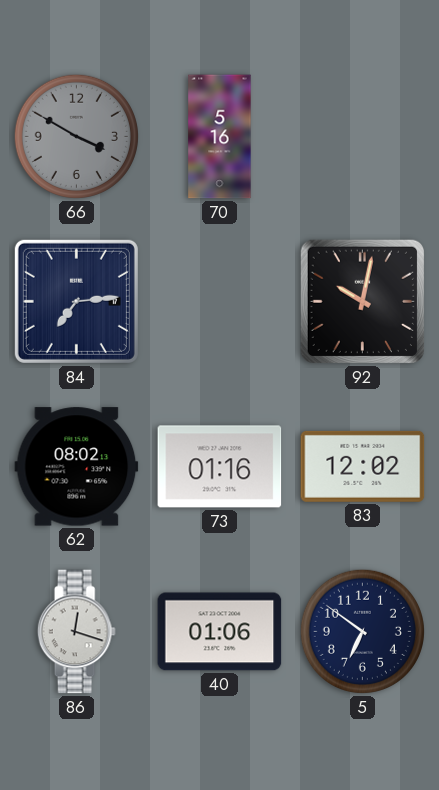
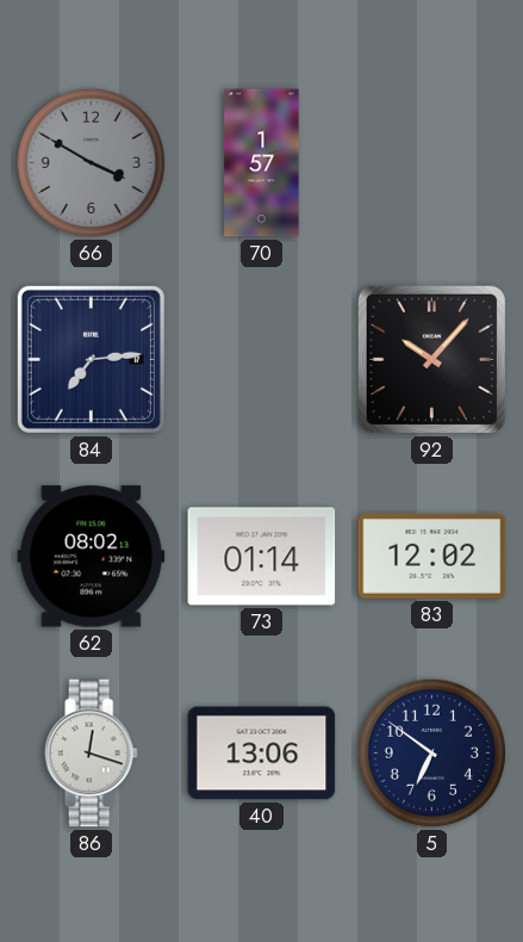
70: 5:16 -> 1:57 (262, 163)
92: 10:02 -> 10:07 (431, 359)
73: 01:16 -> 01:14 (262, 557)
40: 01:06 -> 13:06 (262, 754)
